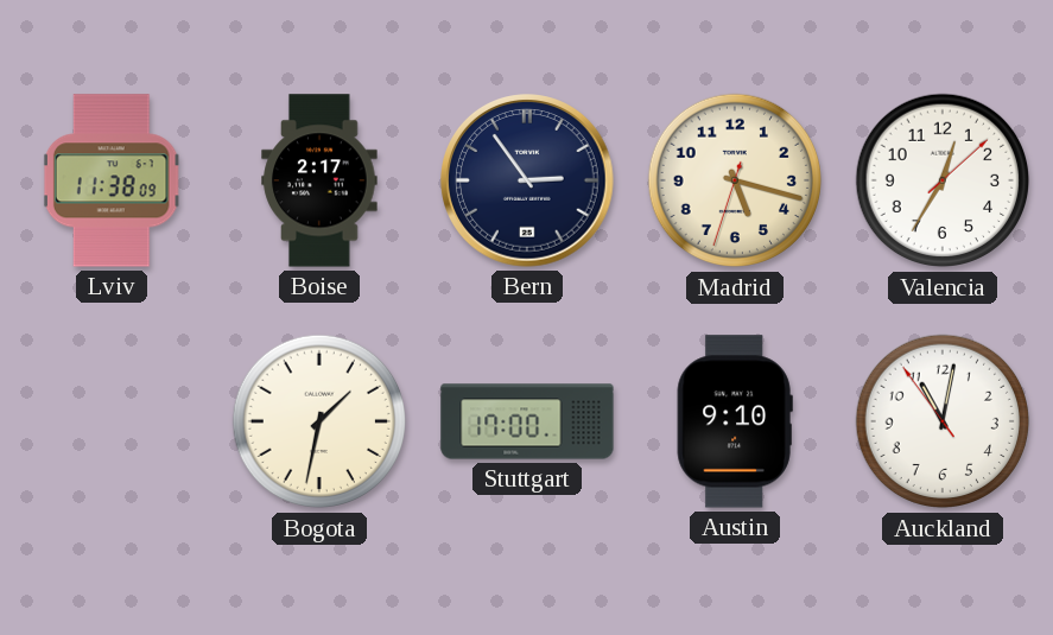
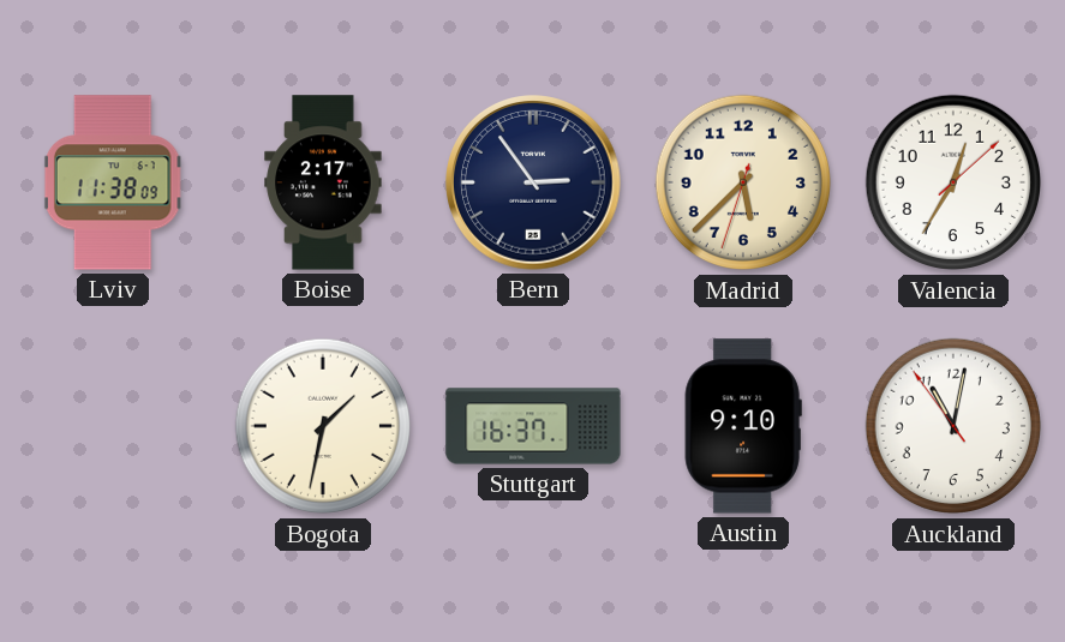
Madrid: 5:17 -> 5:37 (743, 182)
Stuttgart: 17:00 -> 16:37 (533, 426)
